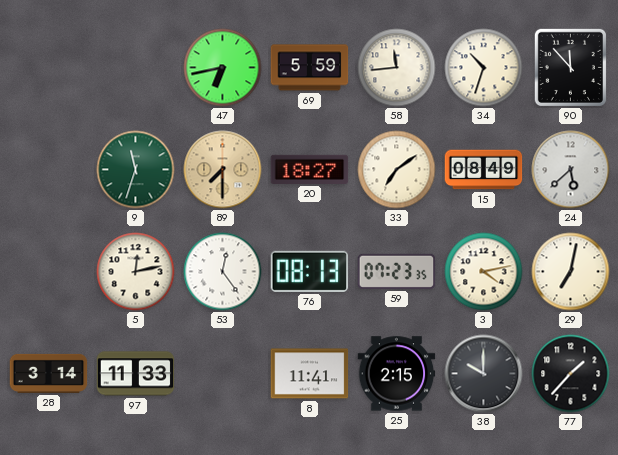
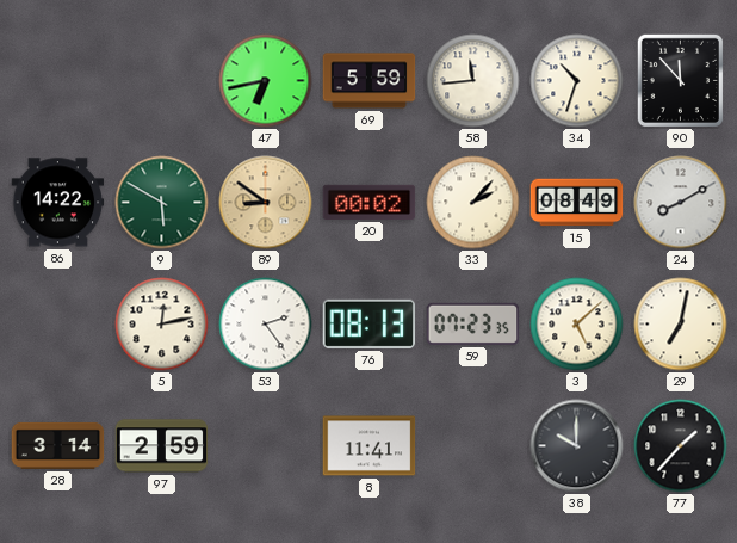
86: none -> 14:22 (58, 203)
9: 11:33 -> 5:50 (162, 203)
89: 7:30 -> 8:51 (266, 203)
20: 18:27 -> 00:02 (370, 202)
33: 7:09 -> 2:07 (473, 203)
24: 5:38 -> 8:10 (681, 203)
53: 12:24 -> 2:24 (266, 325)
3: 4:13 -> 5:08 (577, 325)
97: 11:33 -> 2:59 (162, 446)
25: 2:15 -> none (397, 374)
